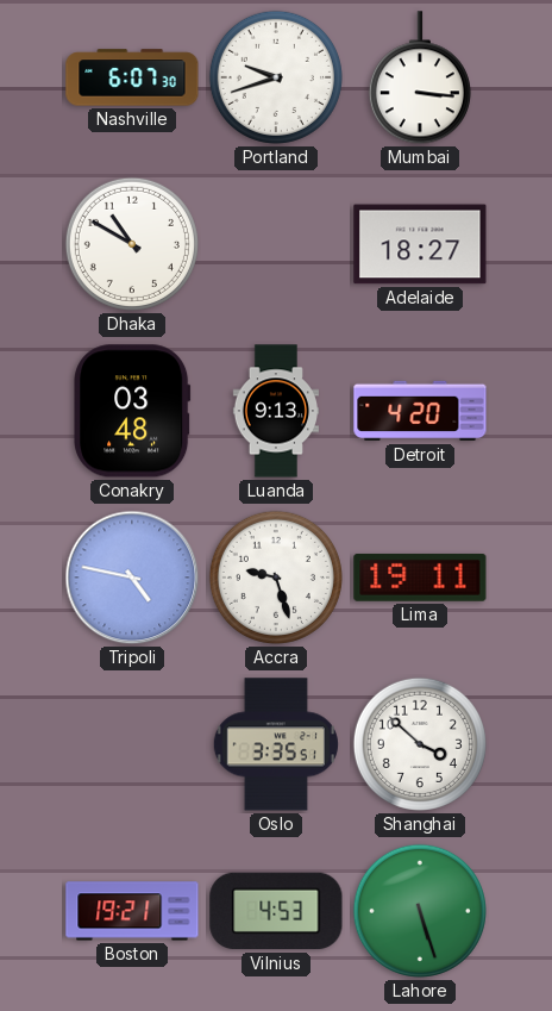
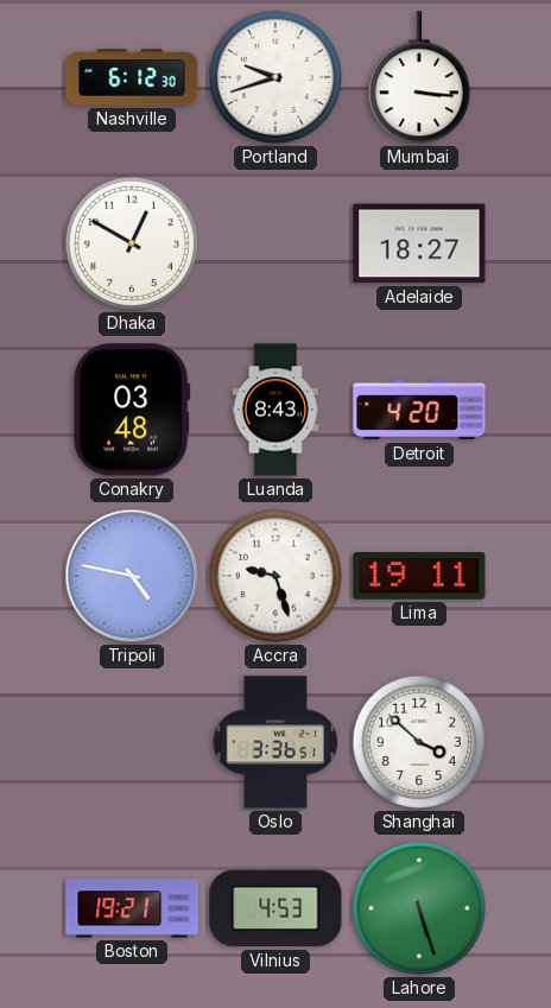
Nashville: 6:07 -> 6:12 (132, 77)
Dhaka: 10:50 -> 12:50 (132, 243)
Luanda: 9:13 -> 8:43 (274, 410)
Oslo: 3:35 -> 3:36 (275, 742)
